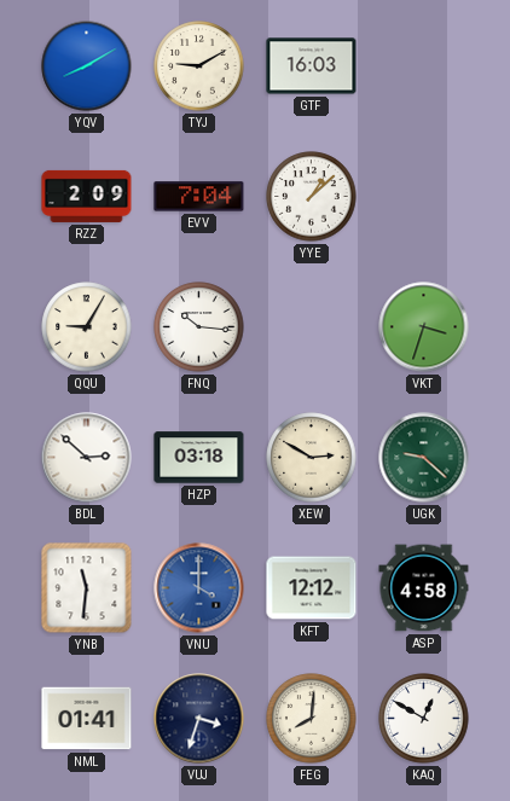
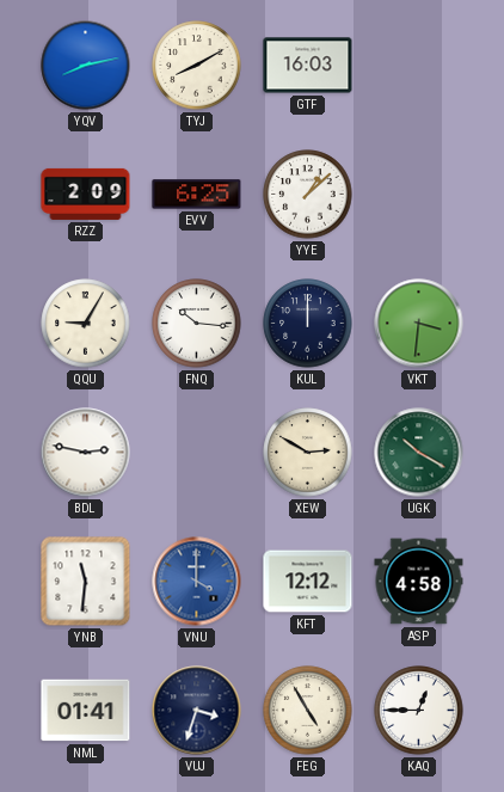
YQV: 8:10 -> 8:13 (86, 66)
TYJ: 9:10 -> 8:10 (197, 66)
EVV: 7:04 -> 6:25 (197, 195)
KUL: none -> 12:00 (308, 324)
VKT: 3:33 -> 3:31 (419, 324)
BDL: 2:52 -> 2:47 (86, 453)
HZP: 03:18 -> none (199, 458)
UGK: 9:22 -> 10:20 (419, 453)
FEG: 8:01 -> 4:55 (308, 711)
KAQ: 12:50 -> 12:45 (419, 711)
